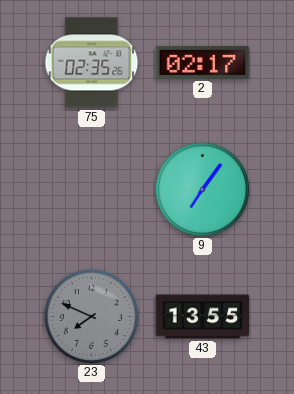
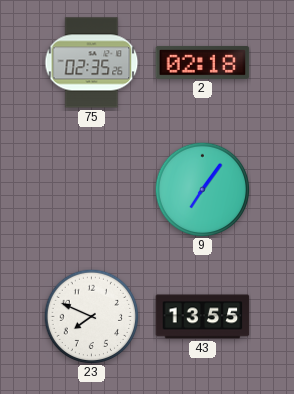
2: 02:17 -> 02:18 (203, 62)
23 dial: grey -> white (91, 316)
